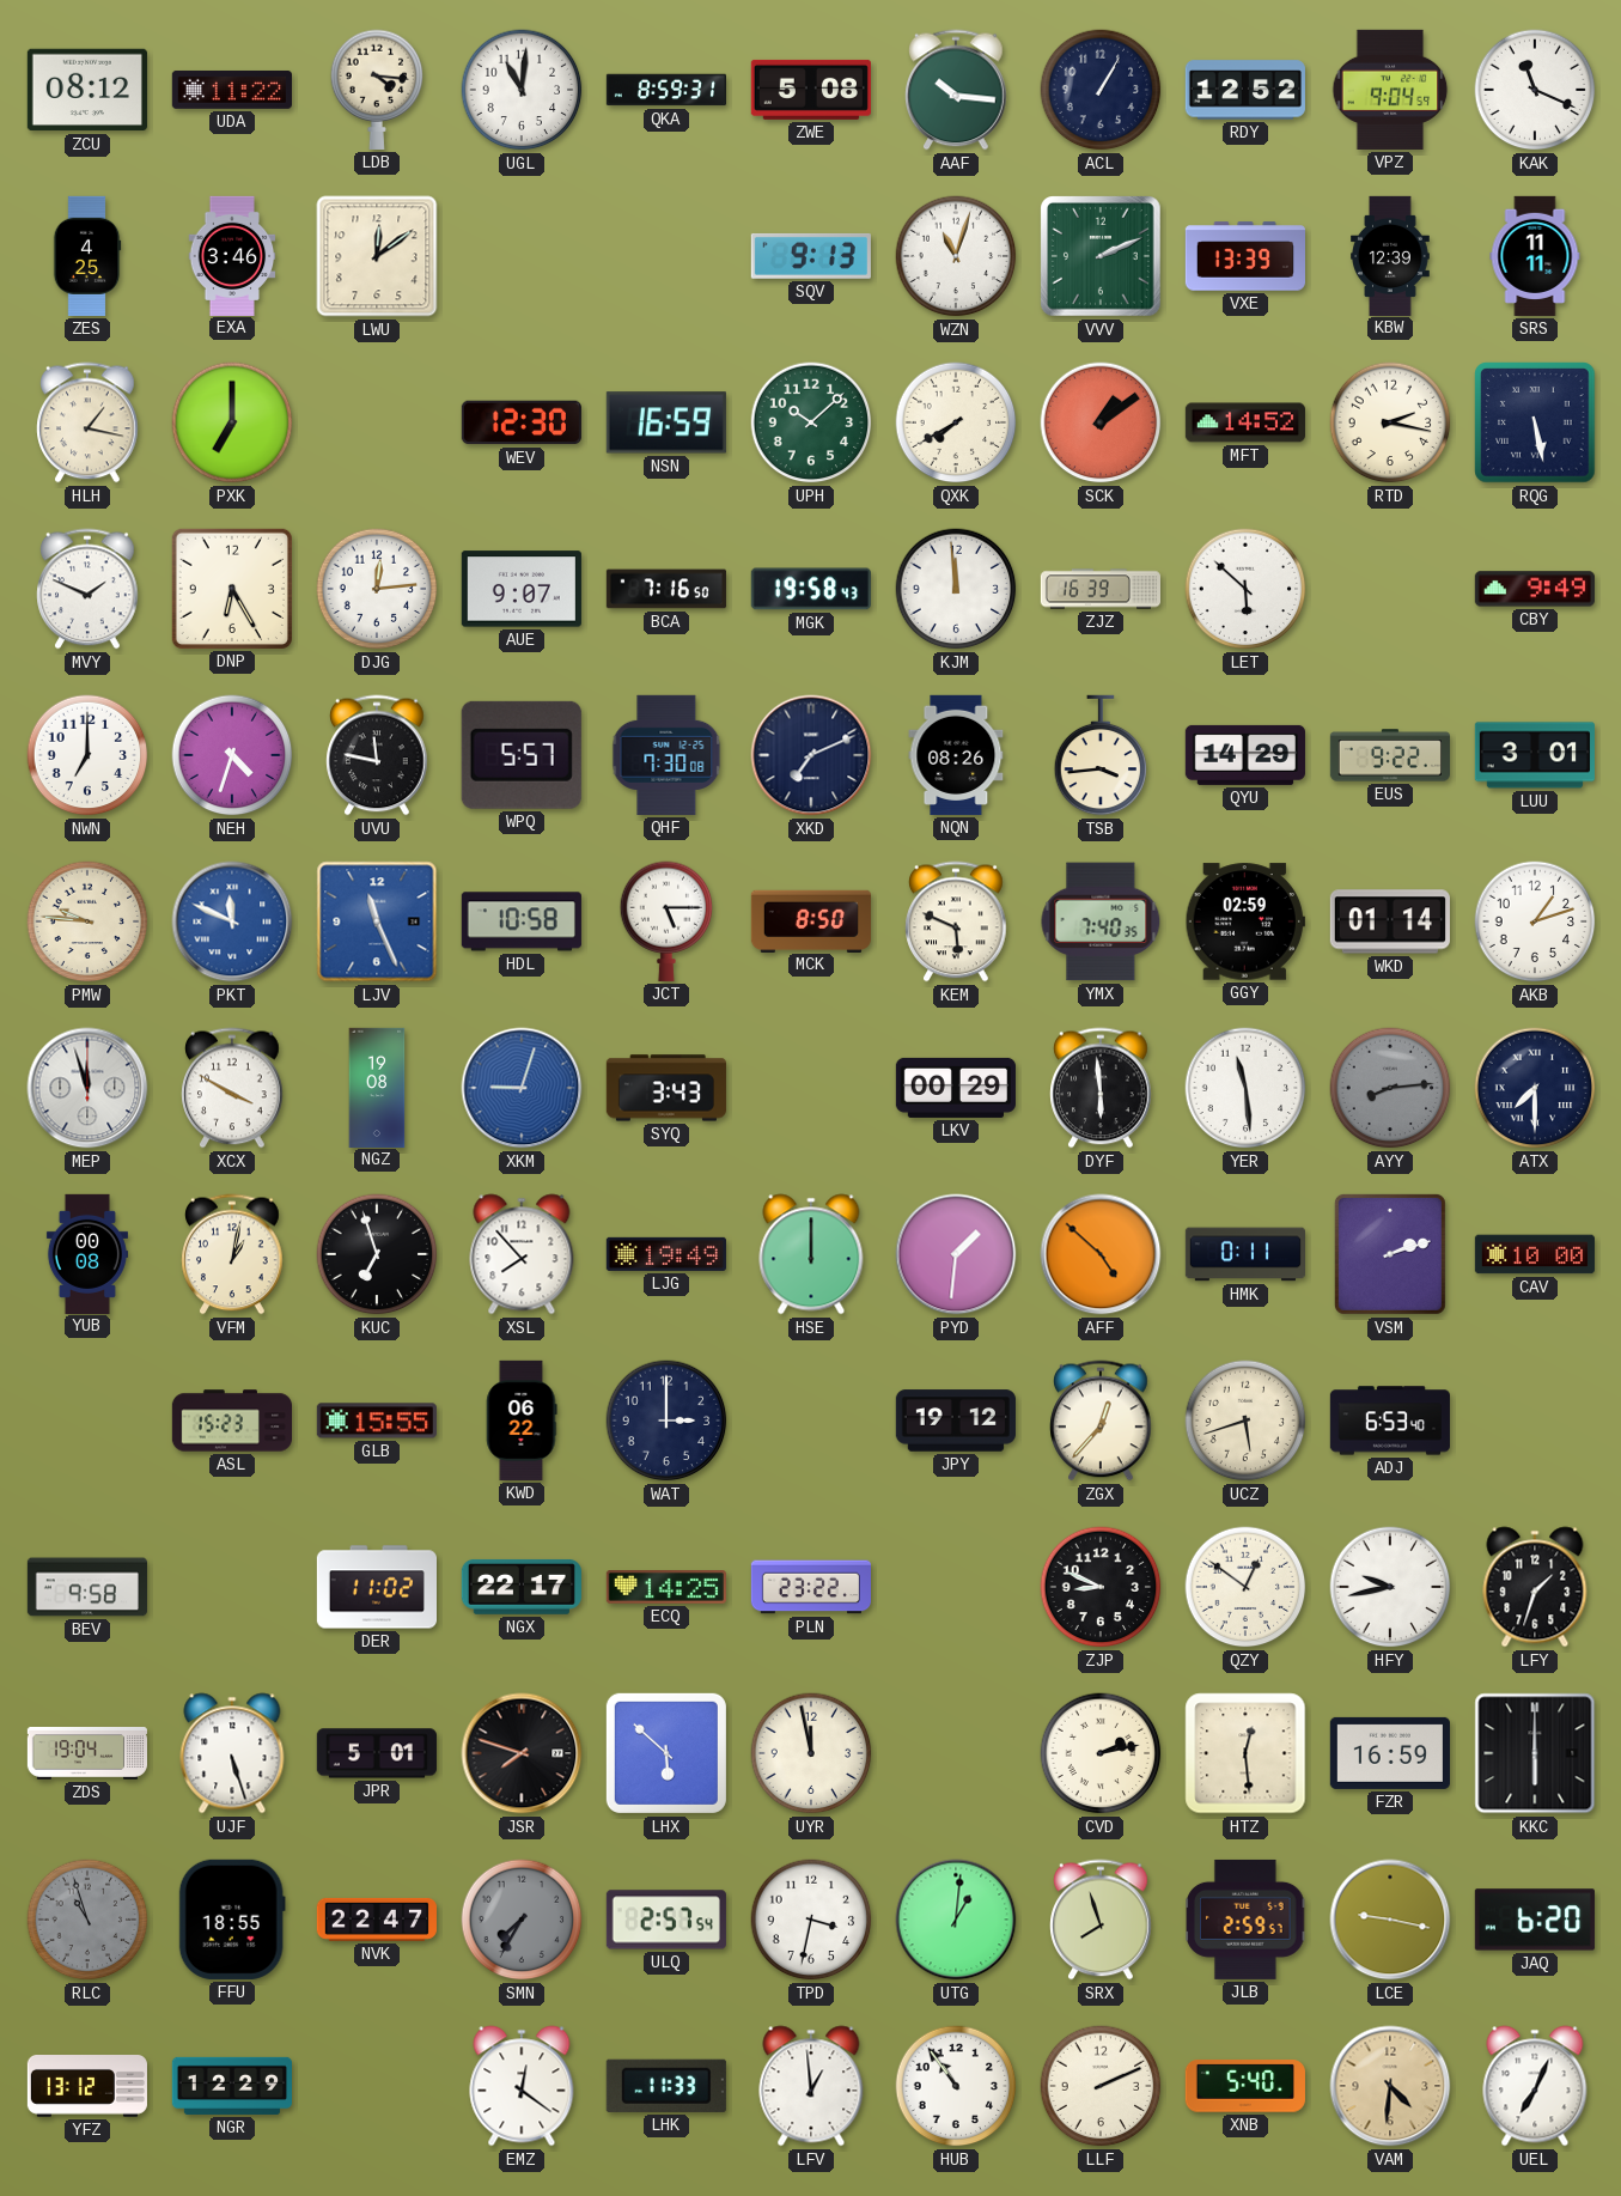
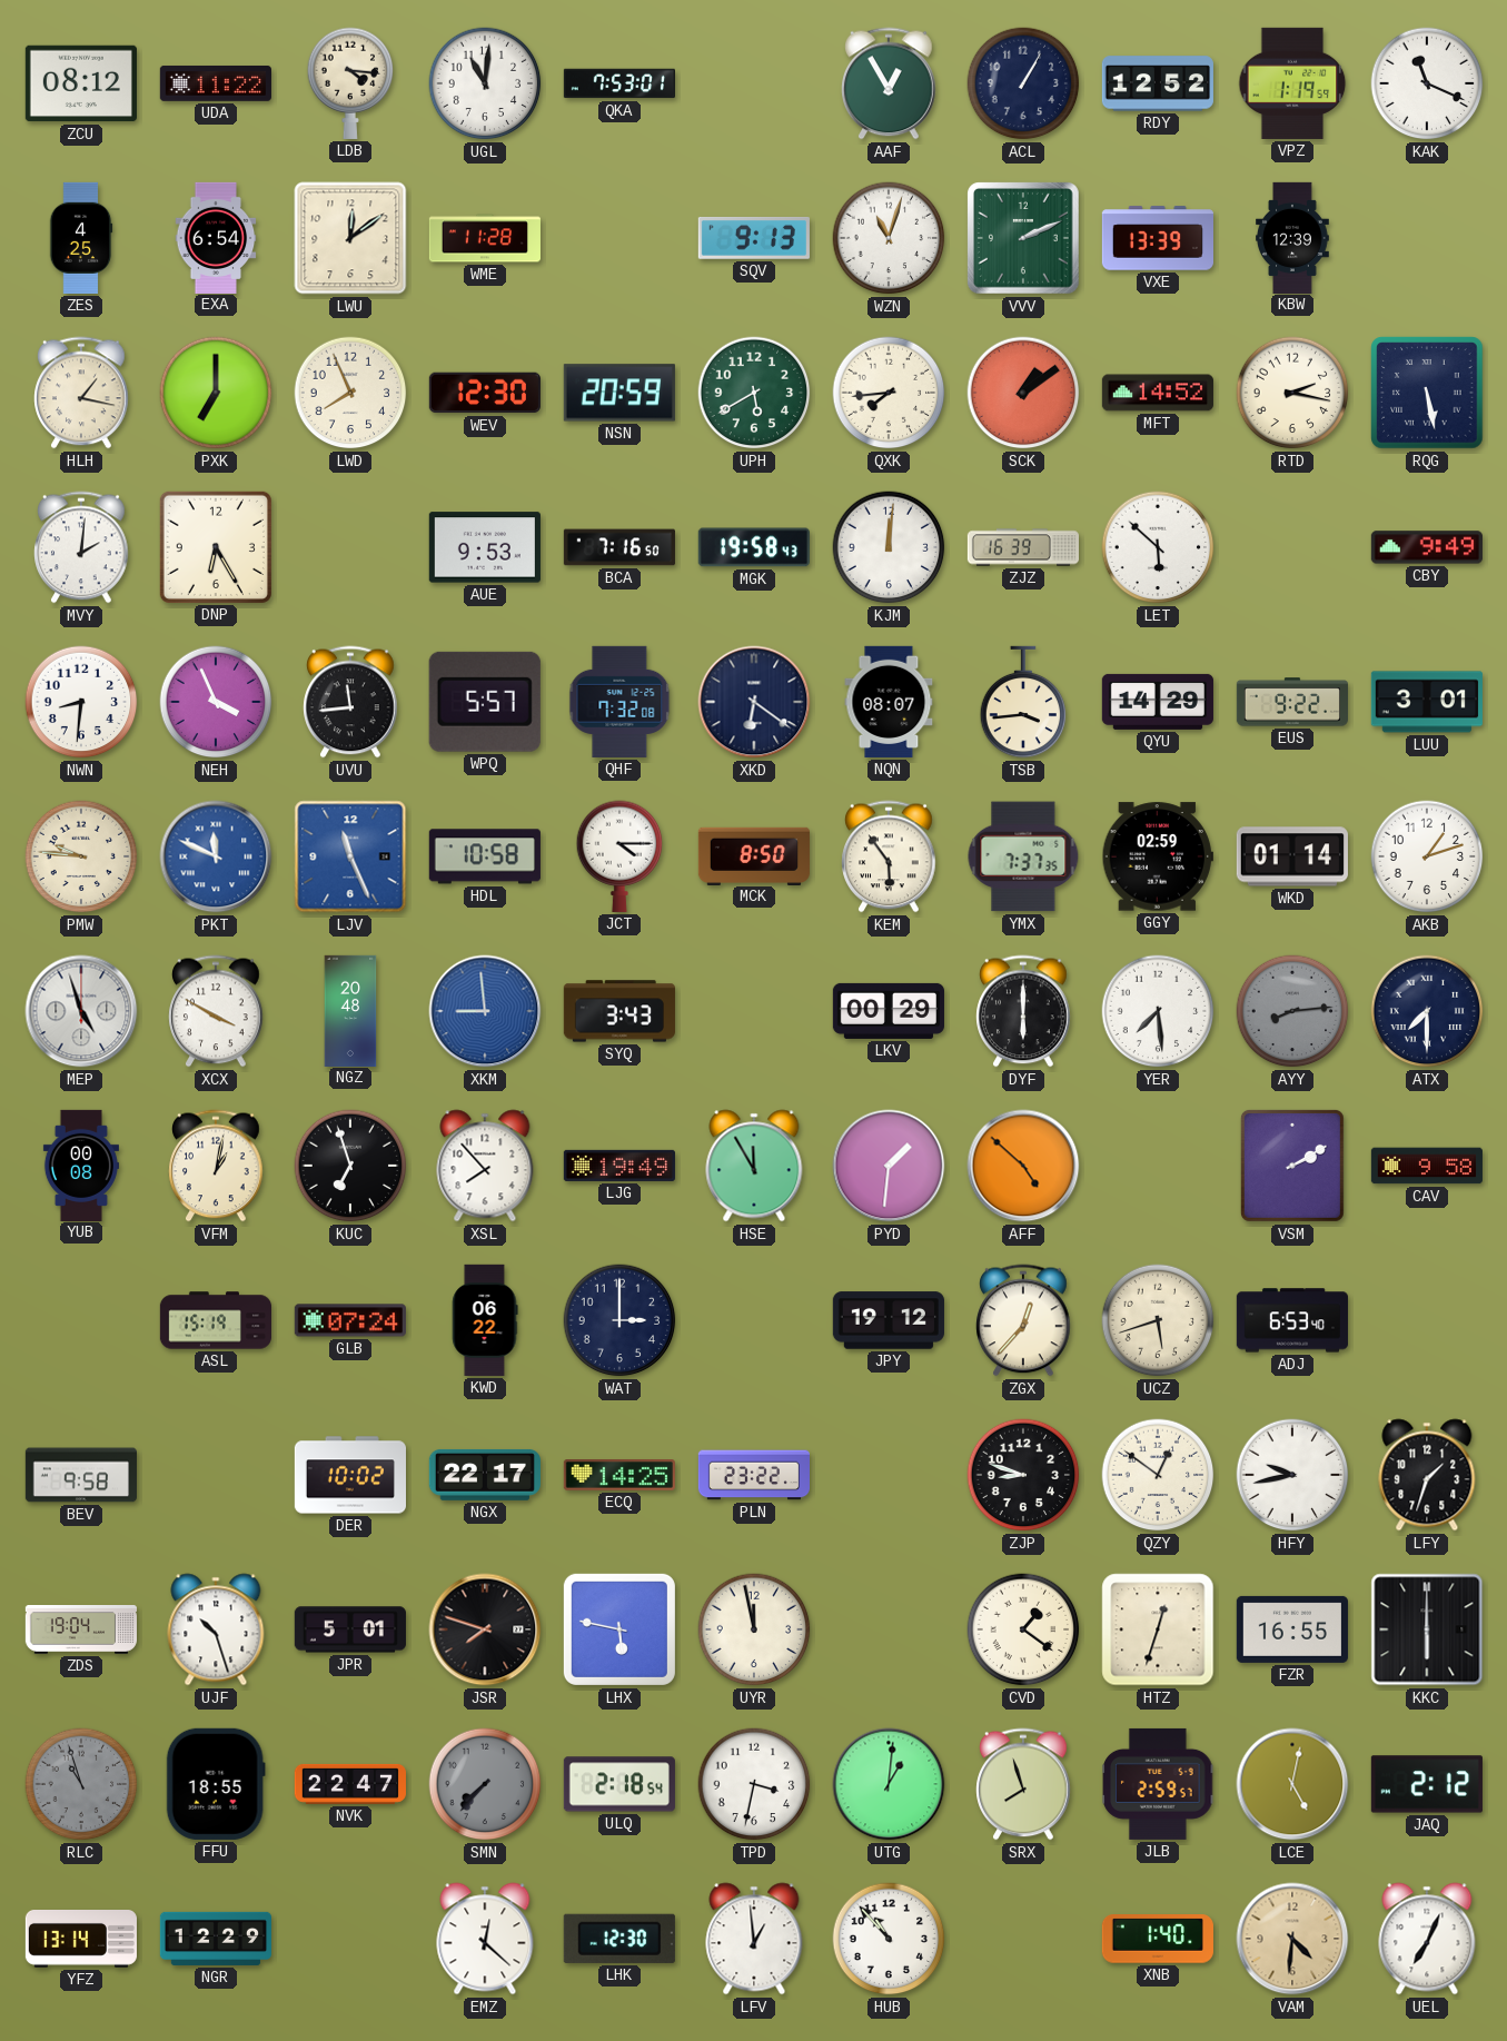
QKA: 8:59 -> 7:53 (618, 83)
ZWE: 5:08 -> none (811, 90)
AAF: 10:16 -> 12:55 (889, 83)
VPZ: 9:04 -> 1:19 (1292, 83)
EXA: 3:46 -> 6:54 (216, 237)
WME: none -> 11:28 (485, 238)
SRS: 11:11 -> none (1535, 256)
LWD: none -> 7:56 (350, 393)
NSN: 16:59 -> 20:59 (619, 393)
UPH: 10:08 -> 5:40 (754, 393)
QXK: 7:40 -> 7:44 (889, 393)
MVY: 1:49 -> 2:01 (81, 547)
DJG: 12:14 -> none (377, 589)
AUE: 9:07 -> 9:53 (485, 547)
KJM: 11:59 -> 12:01 (889, 547)
NWN: 7:00 -> 8:31 (81, 702)
NEH: 4:33 -> 3:56 (216, 702)
UVU: 11:47 -> 11:44 (350, 702)
QHF: 7:30 -> 7:32 (619, 702)
XKD: 7:11 -> 6:21 (754, 702)
NQN: 08:26 -> 08:07 (889, 702)
JCT: 5:15 -> 4:15 (619, 856)
KEM: 5:49 -> 5:54 (889, 856)
YMX: 7:40 -> 7:37 (1023, 856)
MEP: 11:57 -> 4:57 (81, 1011)
NGZ: 19:08 -> 20:48 (350, 1010)
XKM: 9:03 -> 8:59 (485, 1011)
DYF: 5:59 -> 6:00 (1023, 1011)
YER: 11:29 -> 7:29 (1158, 1011)
HSE: 12:00 -> 11:55 (754, 1166)
HMK: 0:11 -> none (1244, 1254)
VSM: 2:12 -> 2:10 (1292, 1166)
CAV: 10:00 -> 9:58 (1427, 1166)
ASL: 15:23 -> 15:19 (215, 1320)
GLB: 15:55 -> 07:24 (350, 1320)
DER: 11:02 -> 10:02 (349, 1475)
ZJP: 8:49 -> 8:48 (1023, 1475)
UJF: 5:27 -> 10:27 (216, 1629)
LHX: 5:52 -> 5:47 (619, 1629)
CVD: 2:13 -> 1:21 (1023, 1629)
HTZ: 12:29 -> 12:33 (1158, 1629)
FZR: 16:59 -> 16:55 (1292, 1629)
SMN: 7:35 -> 7:37 (485, 1784)
ULQ: 2:57 -> 2:18 (619, 1784)
LCE: 9:17 -> 5:02 (1292, 1784)
JAQ: 6:20 -> 2:12 (1427, 1784)
YFZ: 13:12 -> 13:14 (81, 1940)
EMZ: 12:21 -> 12:22 (485, 1939)
LHK: 11:33 -> 12:30 (619, 1939)
HUB: 10:54 -> 10:53 (889, 1939)
LLF: 2:11 -> none (1101, 2086)
XNB: 5:40 -> 1:40 (1158, 1939)
